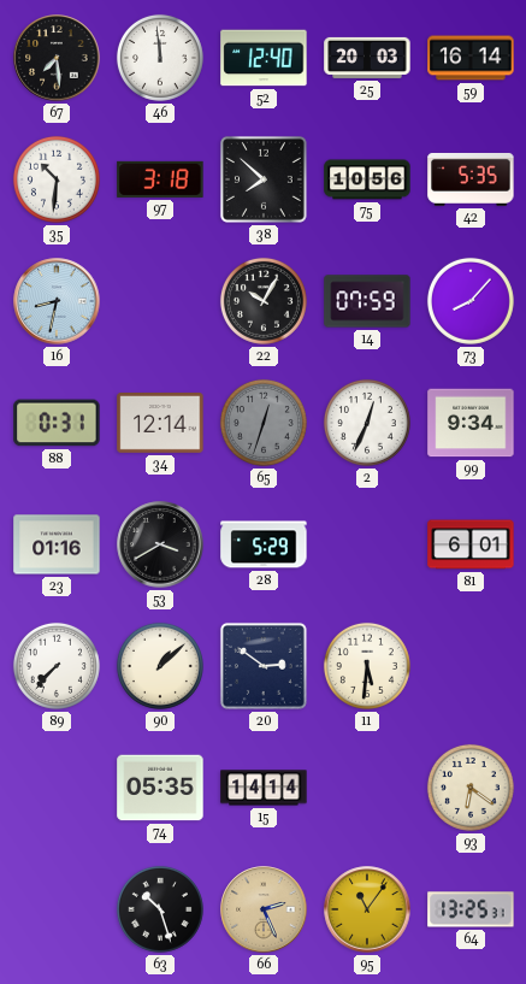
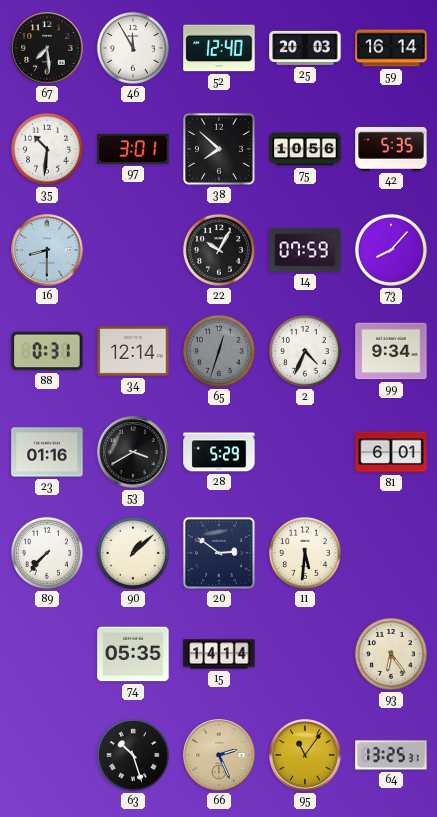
46: 11:59 -> 11:55 (133, 48)
97: 3:18 -> 3:01 (133, 149)
16: 8:32 -> 8:30 (47, 250)
2: 12:34 -> 4:34 (305, 351)
93: 6:21 -> 6:24 (391, 654)
